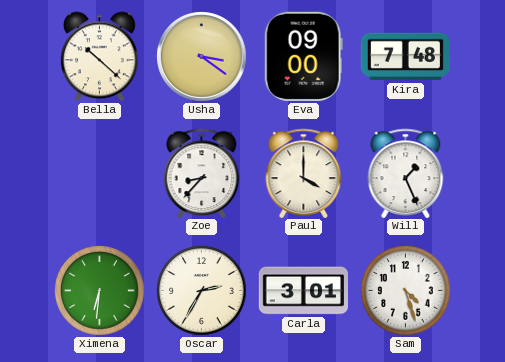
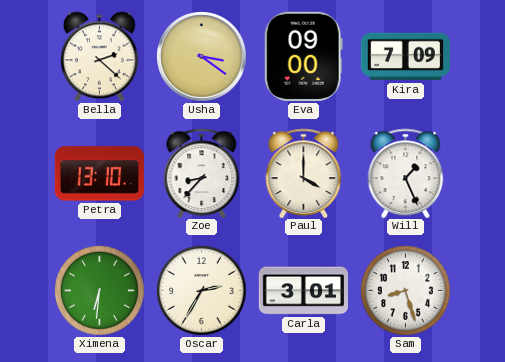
Bella: 10:22 -> 2:22 (99, 57)
Kira: 7:48 -> 7:09 (405, 57)
Petra: none -> 13:10 (99, 174)
Sam: 4:27 -> 8:27 (406, 291)
